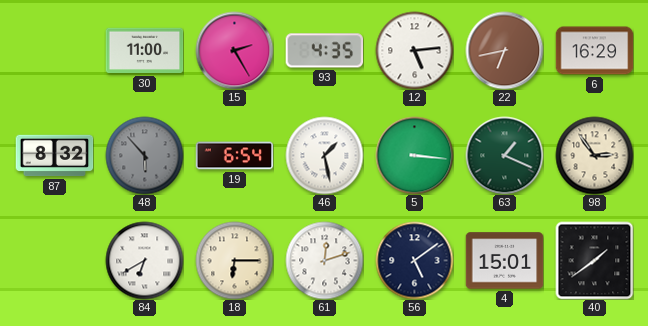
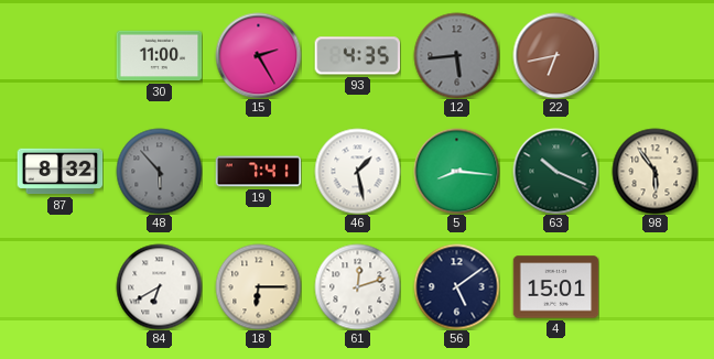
12: 5:14 -> 5:44 (456, 55)
12 dial: white -> grey (456, 55)
6: 16:29 -> none (594, 51)
19: 6:54 -> 7:41 (258, 172)
5: 3:16 -> 8:16 (456, 171)
63: 1:19 -> 10:19 (555, 171)
98: 2:54 -> 5:54 (654, 171)
40: 1:39 -> none (594, 260)
